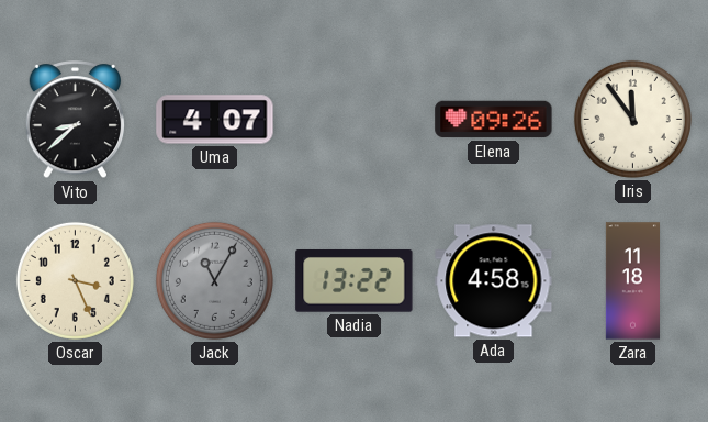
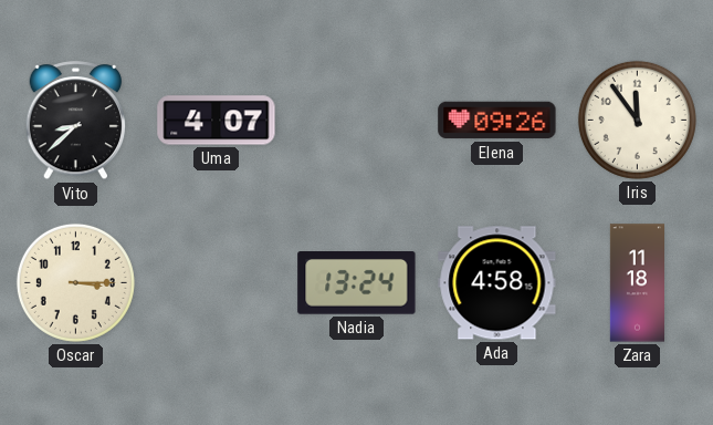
Oscar: 3:26 -> 3:15 (75, 282)
Jack: 11:05 -> none (214, 280)
Nadia: 13:22 -> 13:24 (357, 283)
